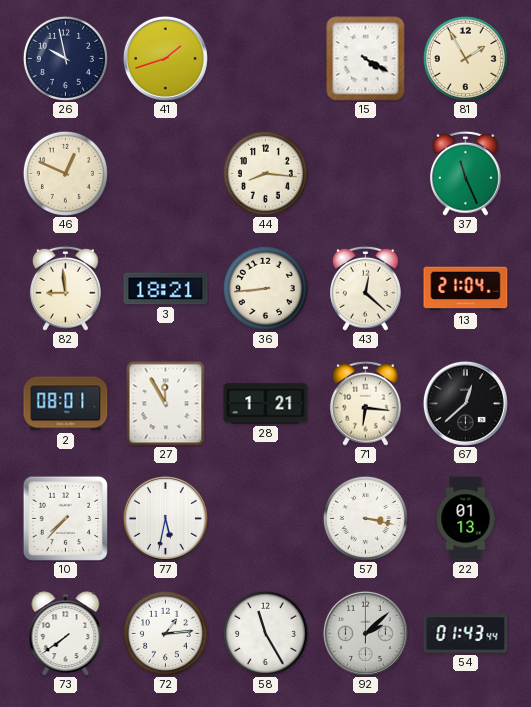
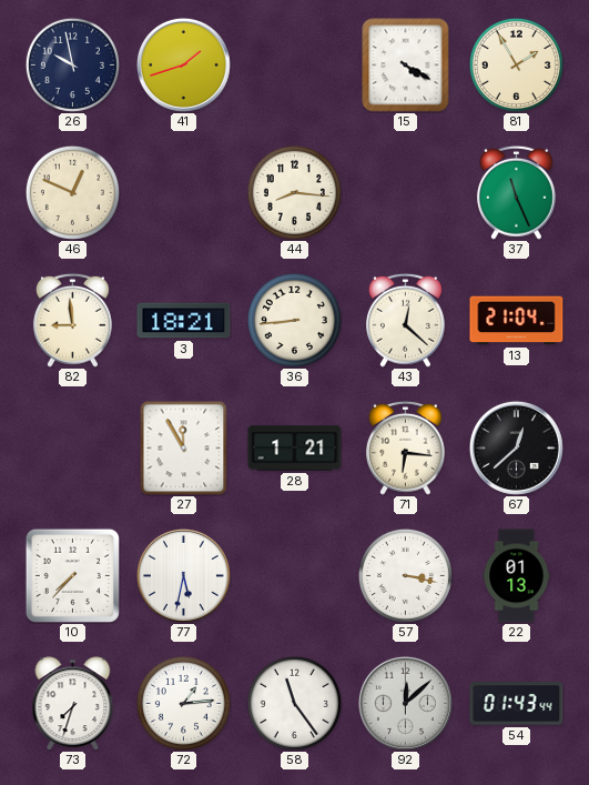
2: 08:01 -> none (66, 404)
73: 7:39 -> 7:33 (73, 704)
58: 11:25 -> 11:24 (294, 703)
92: 2:08 -> 12:08 (405, 703)
